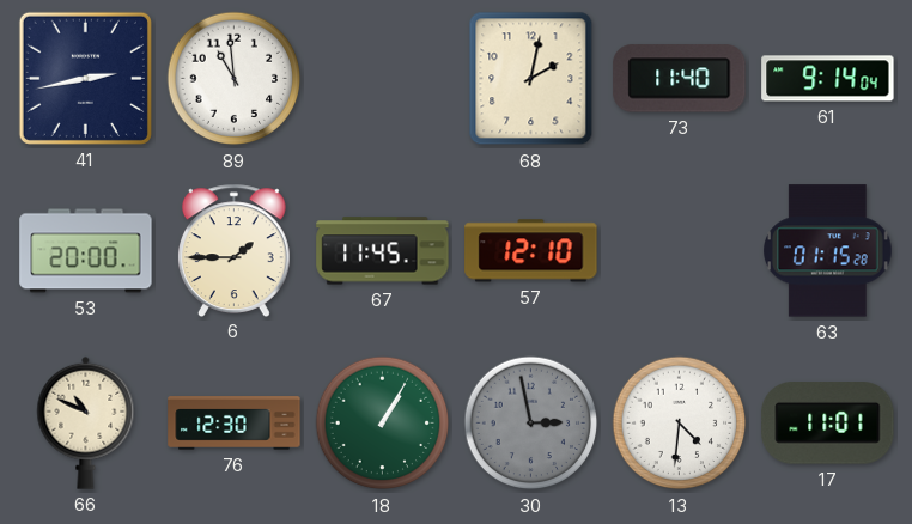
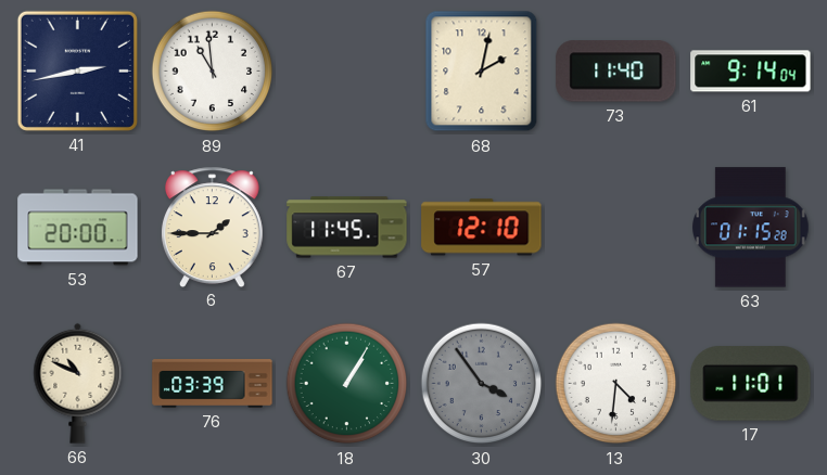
76: 12:30 -> 03:39 (213, 384)
30: 2:58 -> 3:54 (482, 384)
